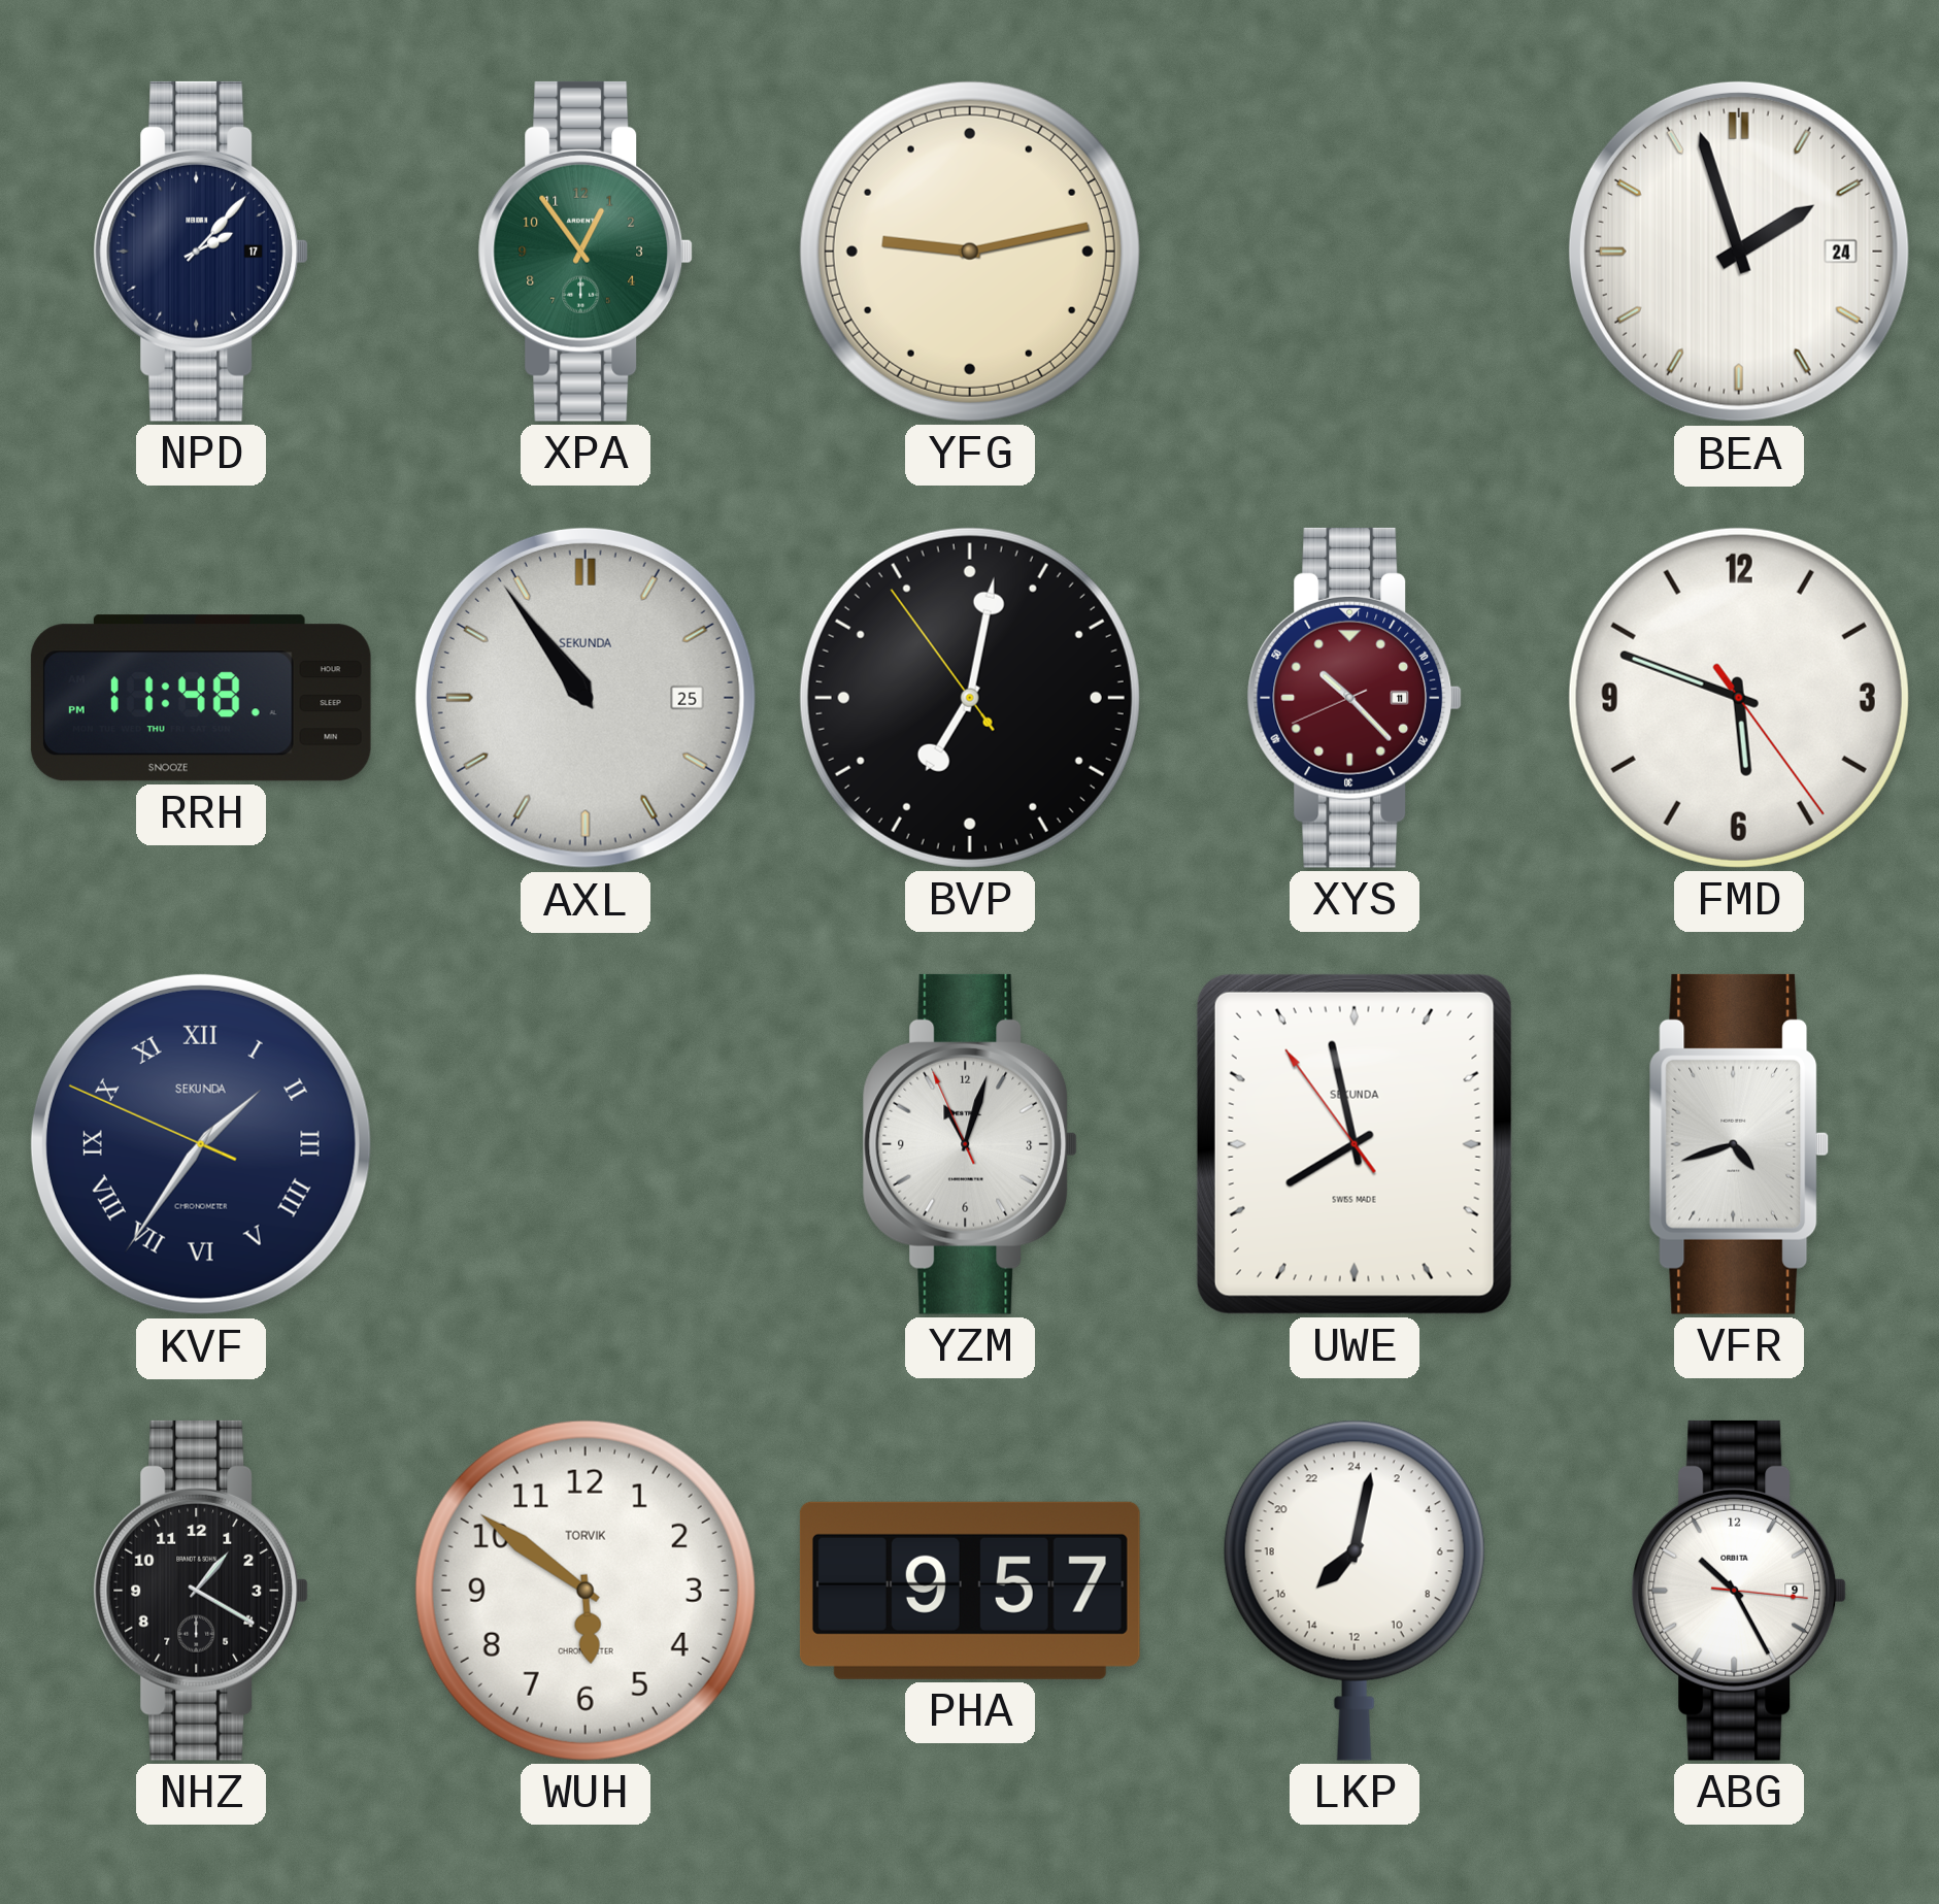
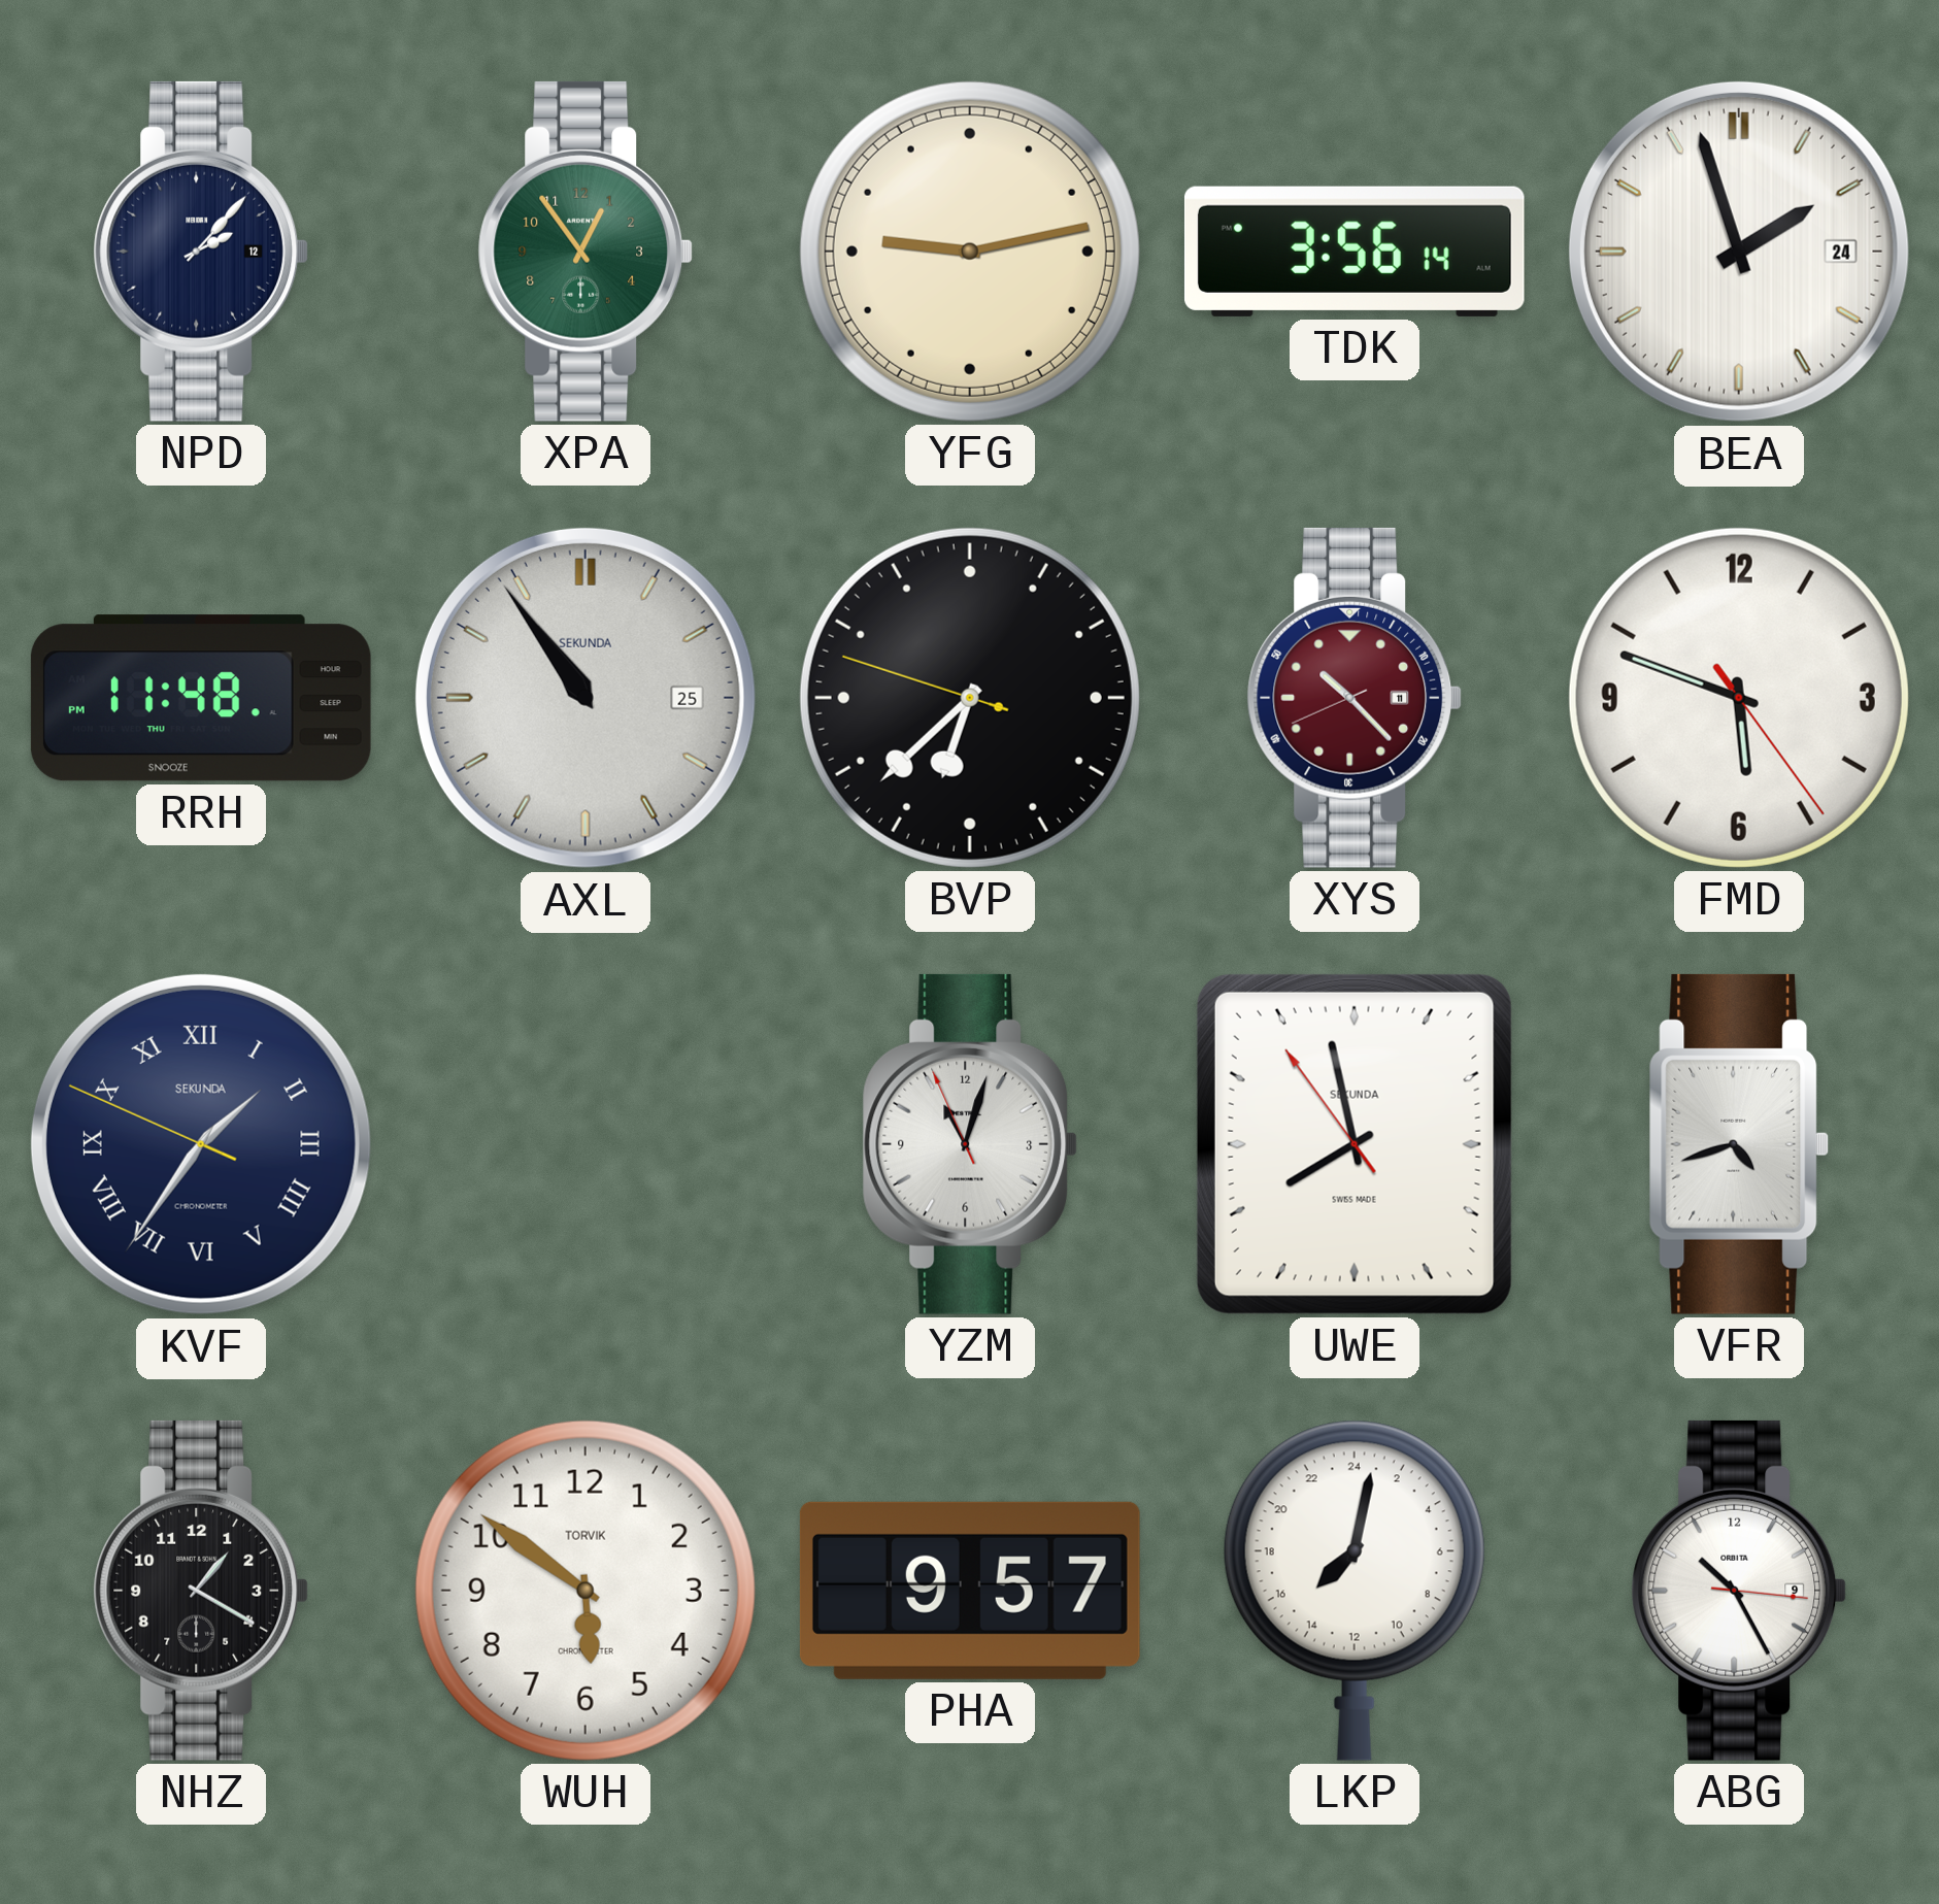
NPD date: 17 -> 12 (201, 252)
TDK: none -> 3:56 (1355, 252)
BVP: 7:01 -> 6:37 (970, 698)
